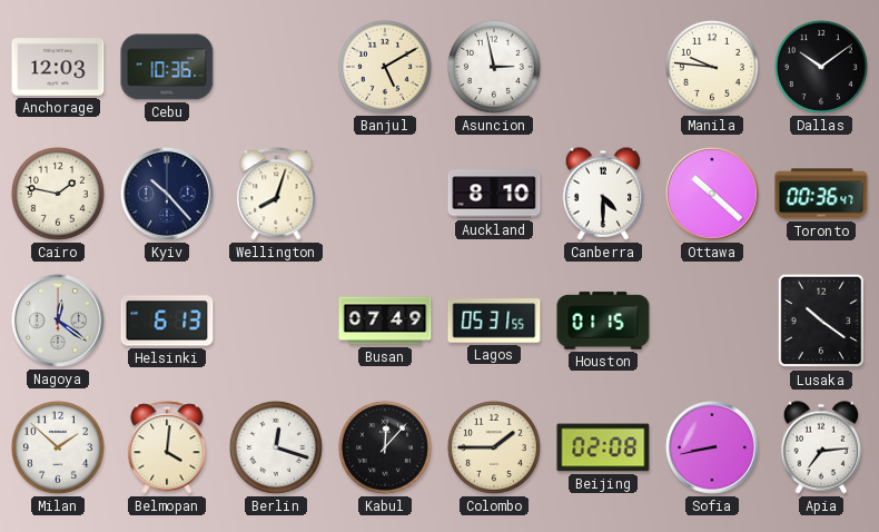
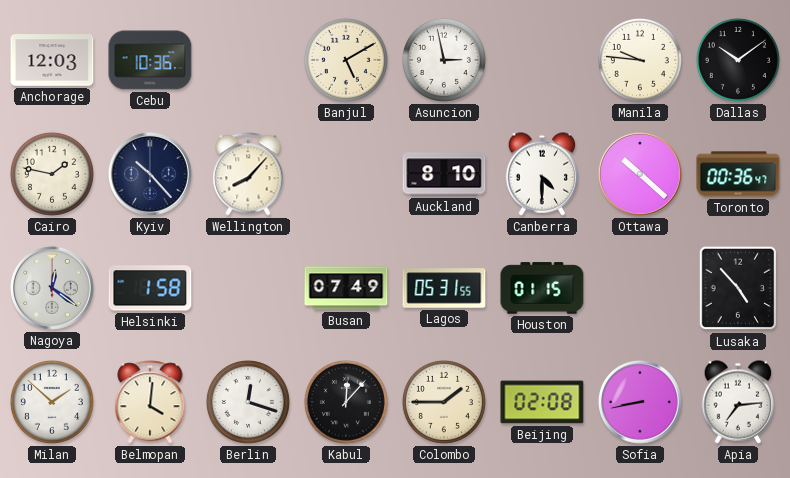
Wellington: 8:03 -> 8:07 (248, 174)
Helsinki: 6:13 -> 1:58 (150, 288)
Lusaka: 10:21 -> 4:53 (738, 288)
